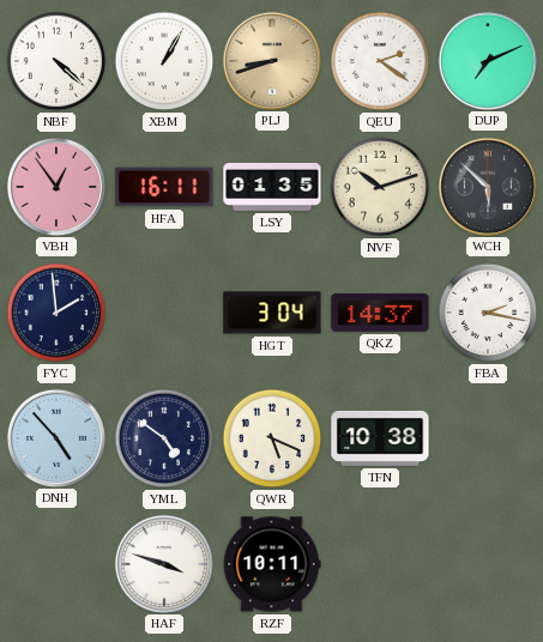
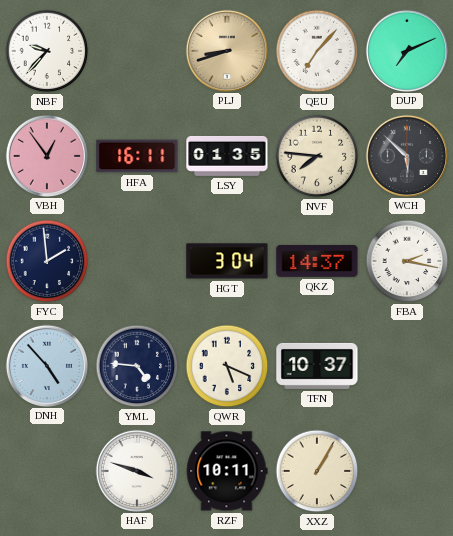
NBF: 4:22 -> 9:37 (47, 51)
XBM: 1:05 -> none (164, 61)
QEU: 2:21 -> 7:07 (317, 51)
NVF: 10:12 -> 7:46 (317, 156)
YML: 4:51 -> 4:46 (137, 366)
TFN: 10:38 -> 10:37 (317, 366)
XXZ: none -> 1:05 (317, 471)
